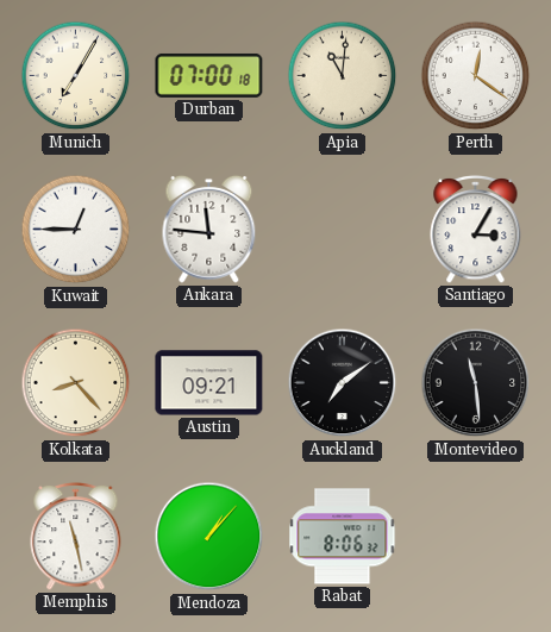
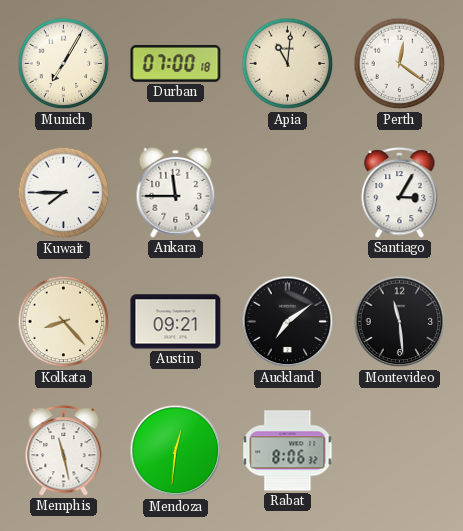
Kuwait: 12:45 -> 7:45 (64, 193)
Ankara: 11:46 -> 11:45 (176, 192)
Mendoza: 1:07 -> 12:31 (176, 451)
